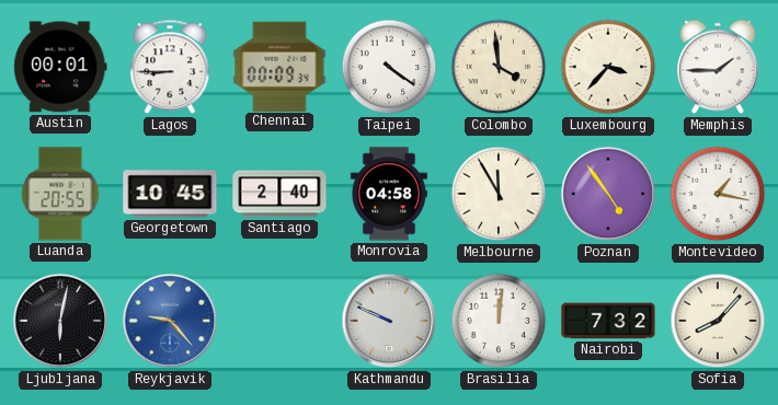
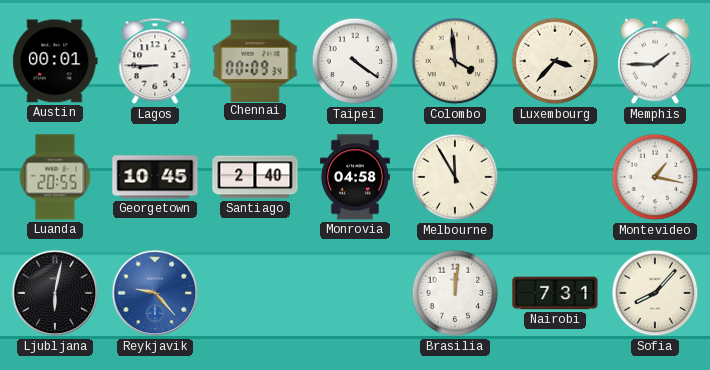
Poznan: 4:54 -> none (608, 194)
Kathmandu: 9:49 -> none (389, 321)
Nairobi: 7:32 -> 7:31 (555, 293)
